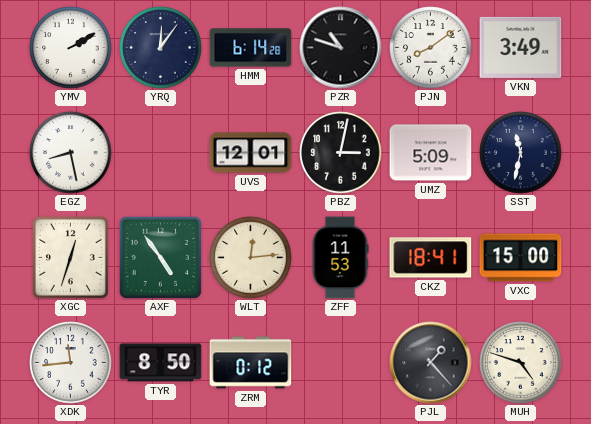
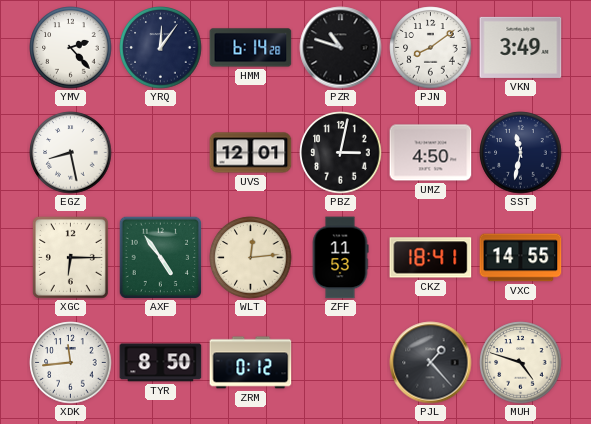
YMV: 2:10 -> 2:23 (71, 48)
UMZ: 5:09 -> 4:50 (431, 153)
XGC: 12:33 -> 6:15 (70, 257)
VXC: 15:00 -> 14:55 (521, 258)
